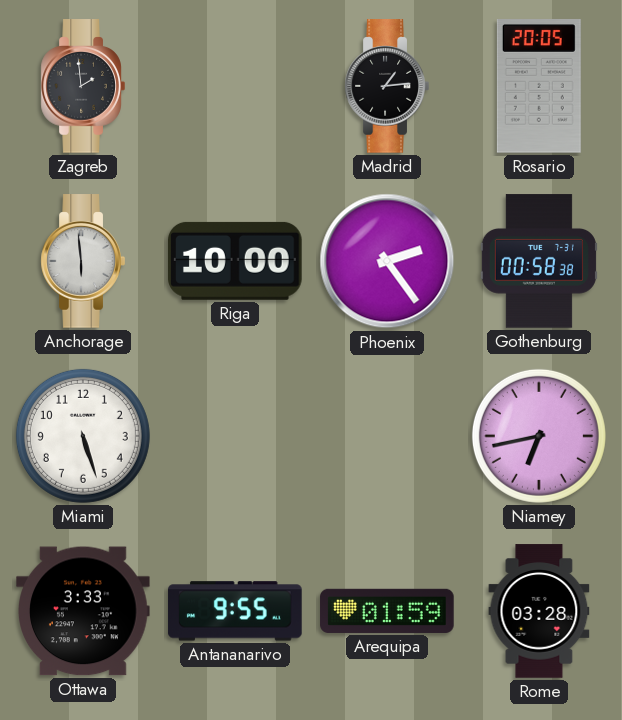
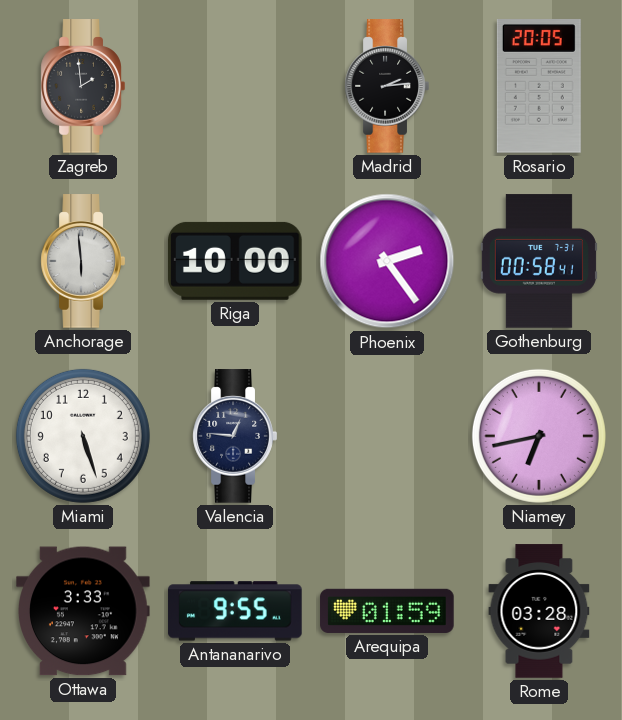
Madrid: 1:14 -> 2:14 (387, 86)
Gothenburg: 00:58:38 -> 00:58:41 (539, 261)
Valencia: none -> 12:46 (235, 436)
